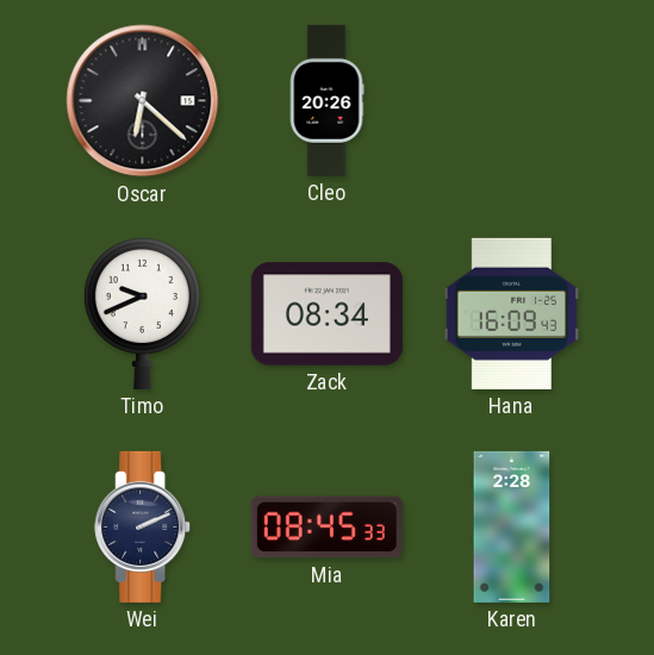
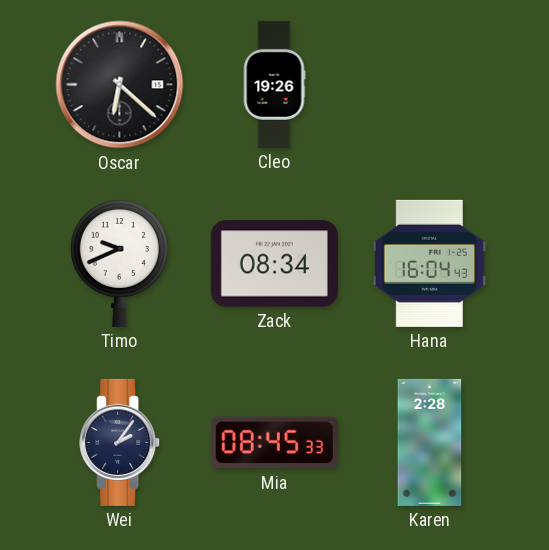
Cleo: 20:26 -> 19:26 (274, 84)
Hana: 16:09 -> 16:04 (429, 263)
Wei: 2:11 -> 2:06 (120, 442)
